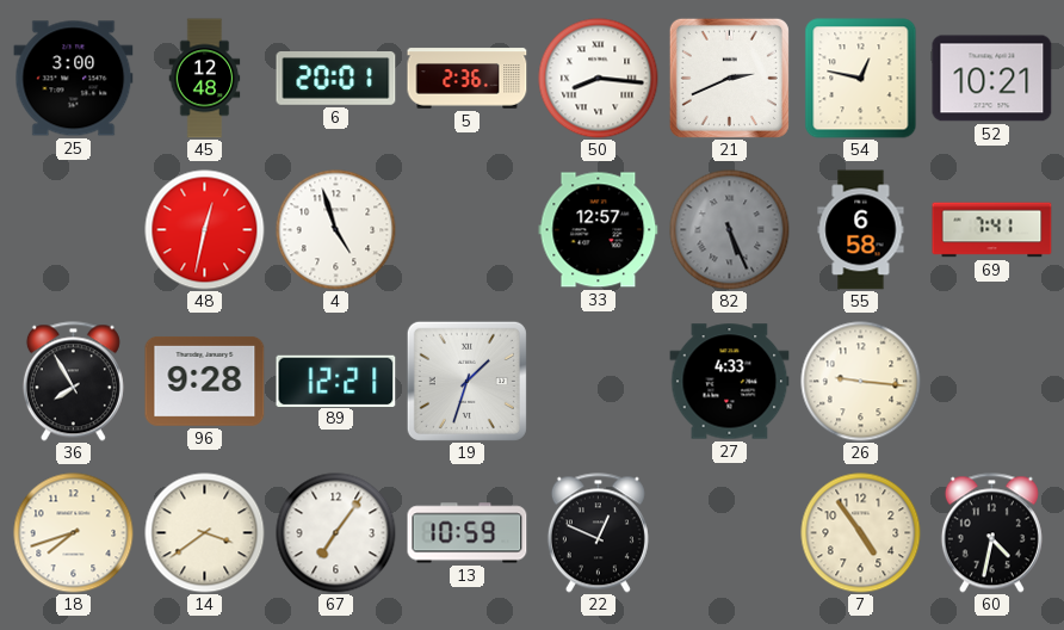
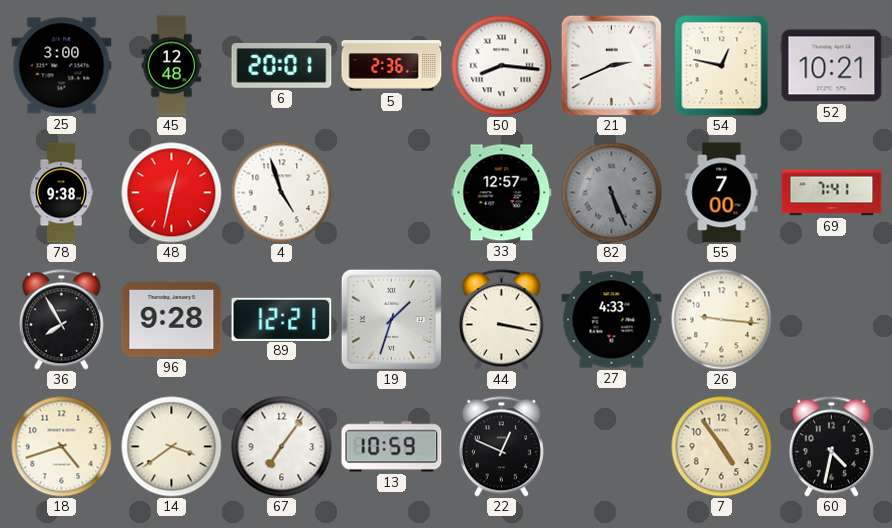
78: none -> 9:38 (61, 193)
55: 6:58 -> 7:00 (722, 193)
44: none -> 3:17 (501, 320)
18: 7:42 -> 4:42 (62, 447)
